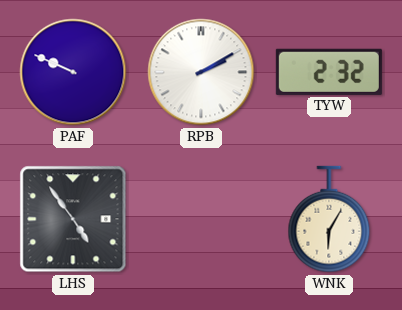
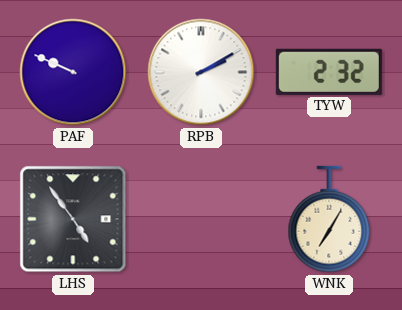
WNK: 6:05 -> 7:05 (329, 219)
